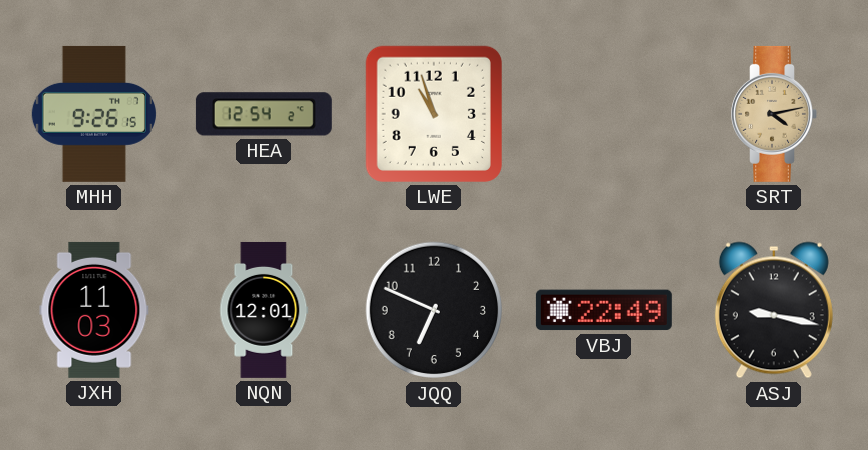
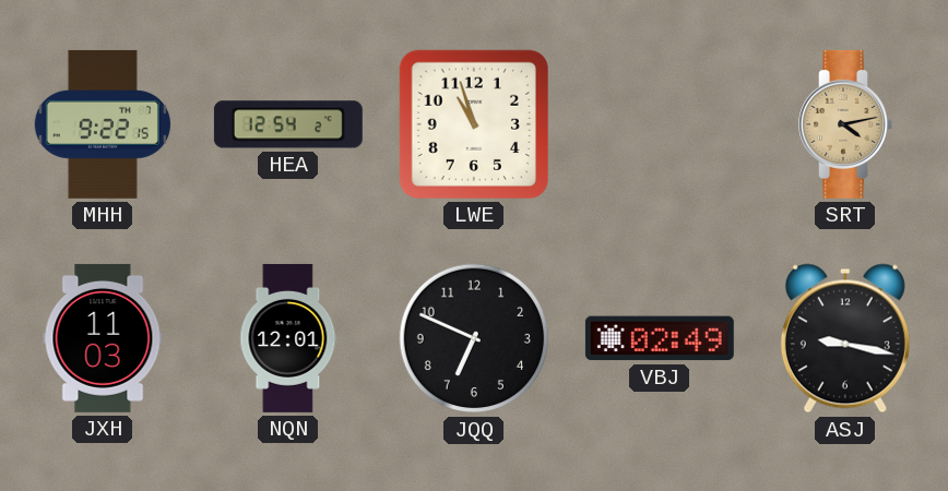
MHH: 9:26 -> 9:22 (103, 124)
VBJ: 22:49 -> 02:49 (660, 338)
